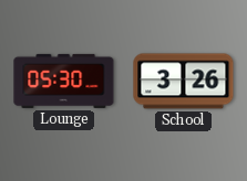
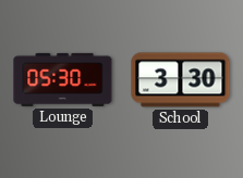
School: 3:26 -> 3:30 (181, 80)
